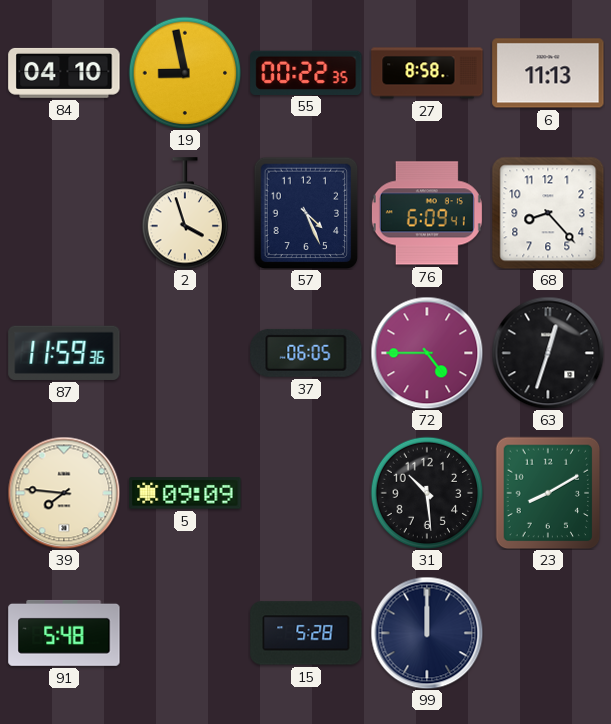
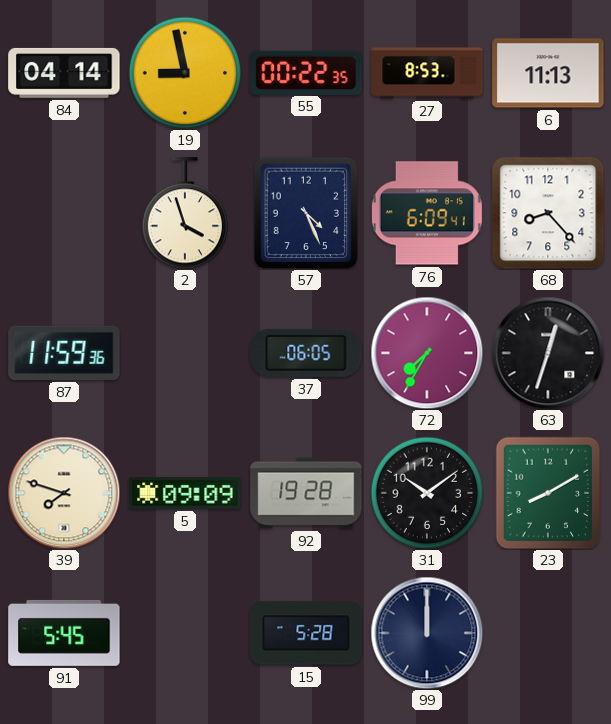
84: 04:10 -> 04:14 (64, 73)
27: 8:58 -> 8:53 (427, 73)
72: 4:45 -> 7:35 (427, 353)
39: 7:46 -> 7:48 (64, 493)
92: none -> 19:28 (306, 493)
31: 10:29 -> 10:09 (427, 493)
91: 5:48 -> 5:45 (64, 633)
